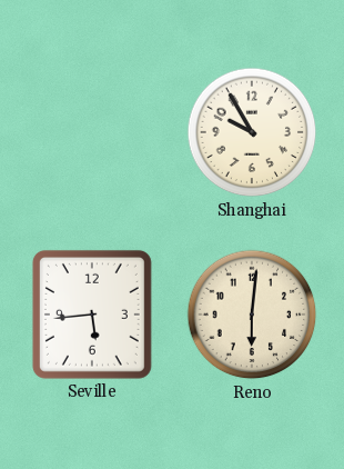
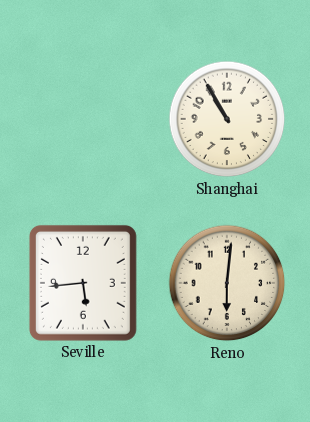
Shanghai: 9:55 -> 10:55 (227, 119)
